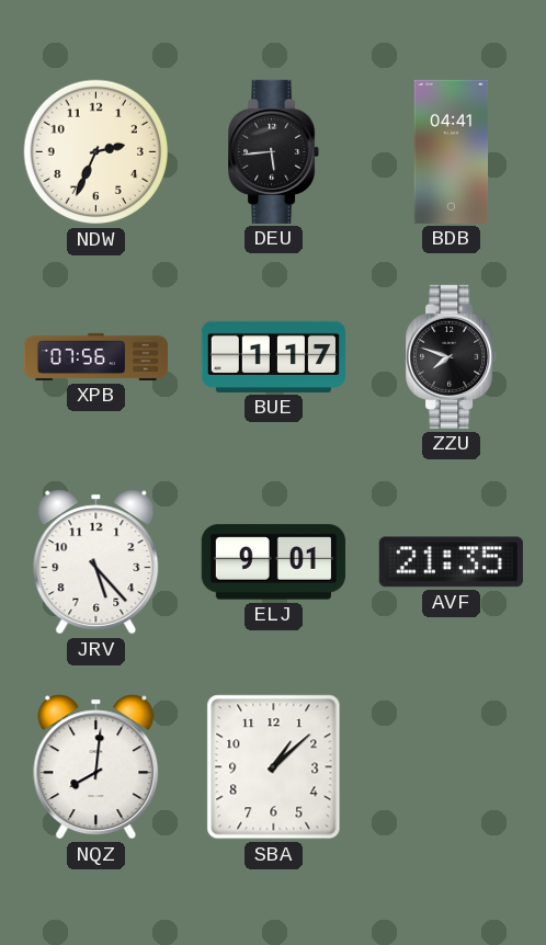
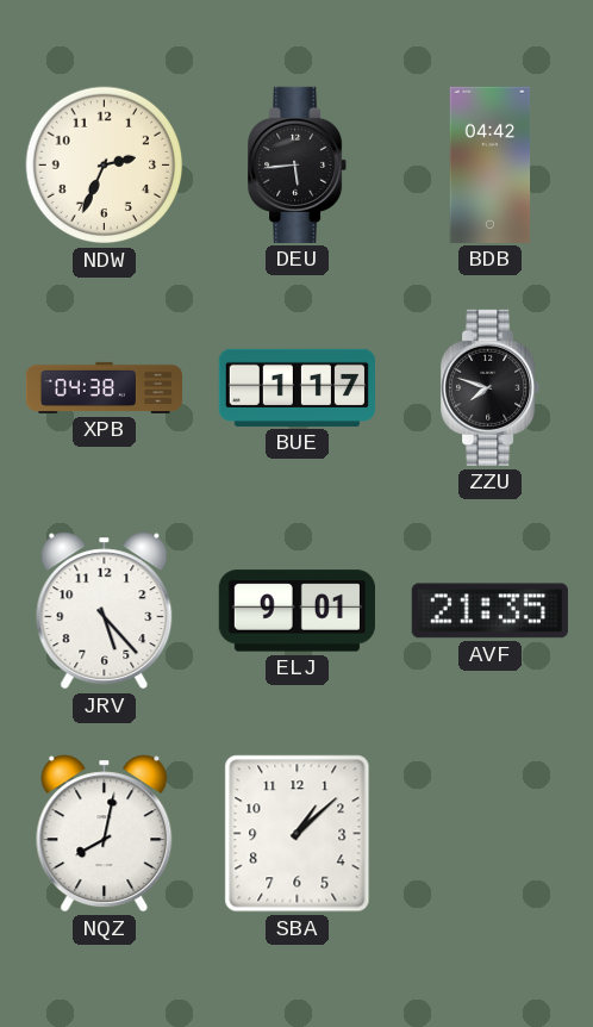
BDB: 04:41 -> 04:42 (491, 164)
XPB: 07:56 -> 04:38 (105, 387)
NQZ: 8:01 -> 8:02 (105, 834)
